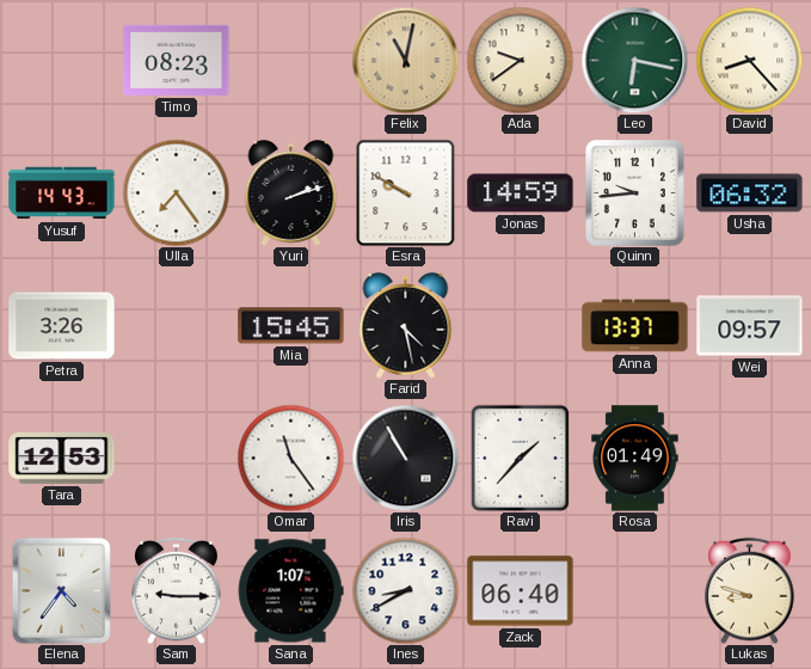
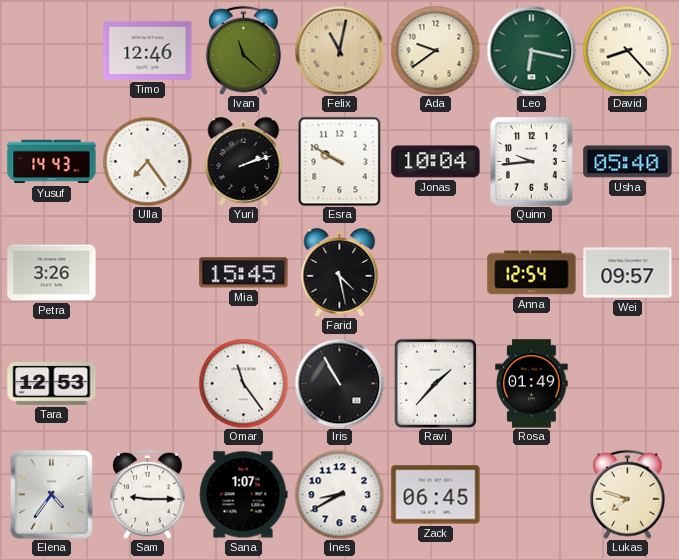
Timo: 08:23 -> 12:46 (148, 50)
Ivan: none -> 11:22 (244, 50)
Jonas: 14:59 -> 10:04 (436, 162)
Usha: 06:32 -> 05:40 (628, 162)
Anna: 13:37 -> 12:54 (532, 273)
Zack: 06:40 -> 06:45 (436, 495)
Lukas: 8:48 -> 7:48 (628, 494)
